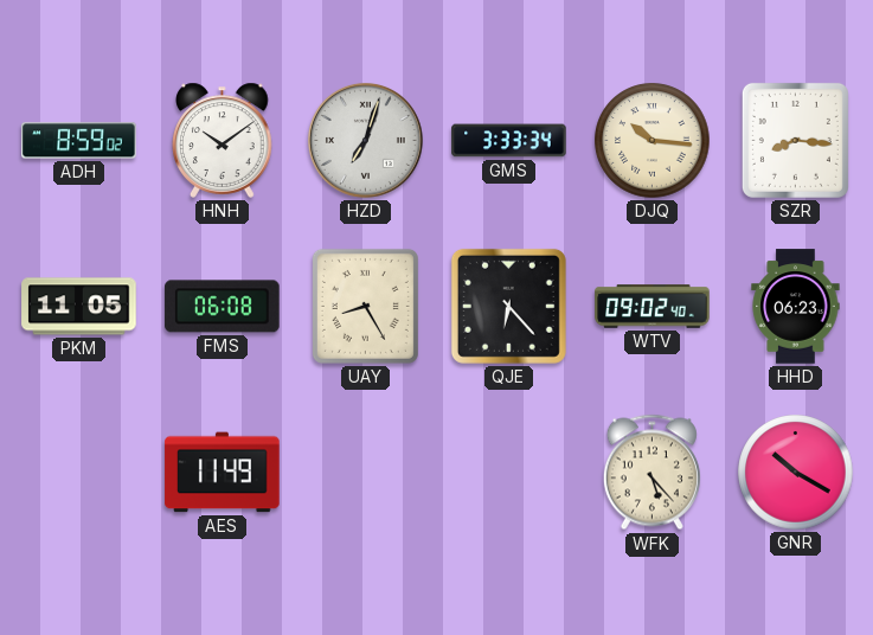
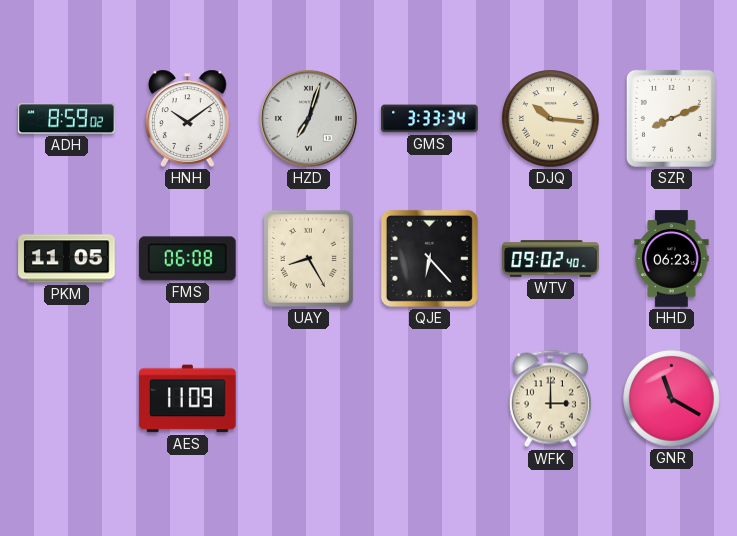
SZR: 8:16 -> 8:11 (671, 118)
AES: 11:49 -> 11:09 (188, 399)
WFK: 5:23 -> 3:00 (550, 399)
GNR: 10:20 -> 11:20 (672, 399)
